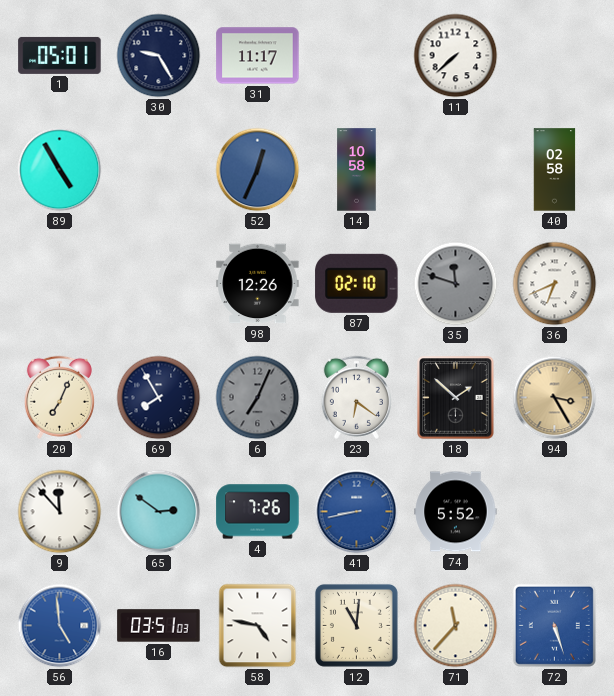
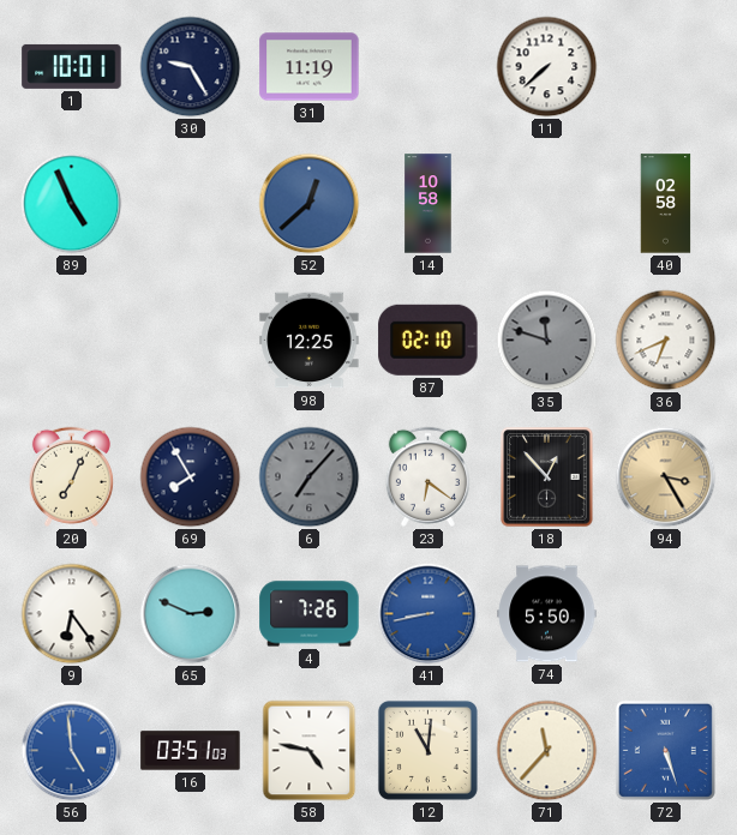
1: 05:01 -> 10:01 (72, 66)
31: 11:17 -> 11:19 (310, 67)
89: 4:55 -> 4:56 (72, 204)
52: 12:34 -> 12:38 (310, 204)
98: 12:26 -> 12:25 (310, 341)
6: 7:04 -> 7:07 (310, 477)
18: 1:52 -> 12:53 (547, 477)
9: 11:53 -> 6:24 (72, 614)
65: 2:51 -> 2:49 (191, 614)
74: 5:52 -> 5:50 (547, 614)
